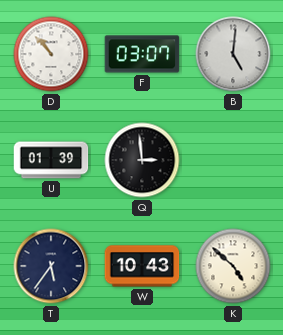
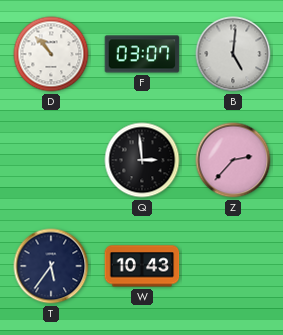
U: 01:39 -> none (51, 160)
Z: none -> 2:37 (233, 160)
K: 4:52 -> none (233, 266)
